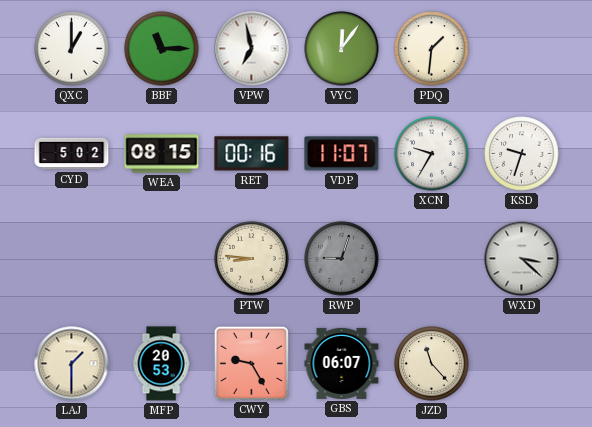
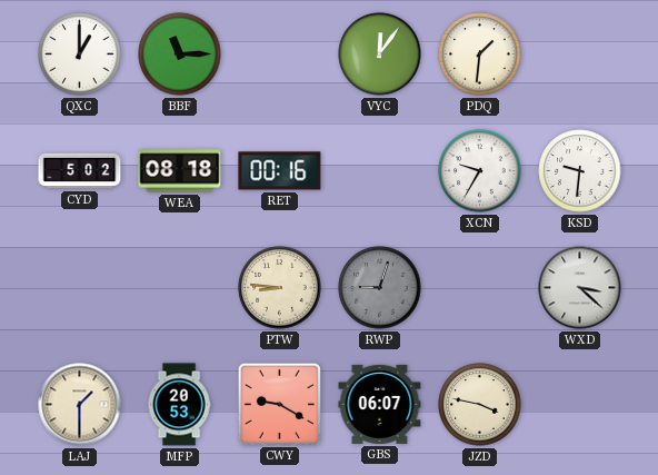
VPW: 6:58 -> none (252, 49)
WEA: 08:15 -> 08:18 (180, 171)
VDP: 11:07 -> none (342, 154)
KSD: 9:33 -> 9:31 (580, 171)
CWY: 9:25 -> 9:20 (279, 404)
JZD: 11:23 -> 3:47 (480, 405)
